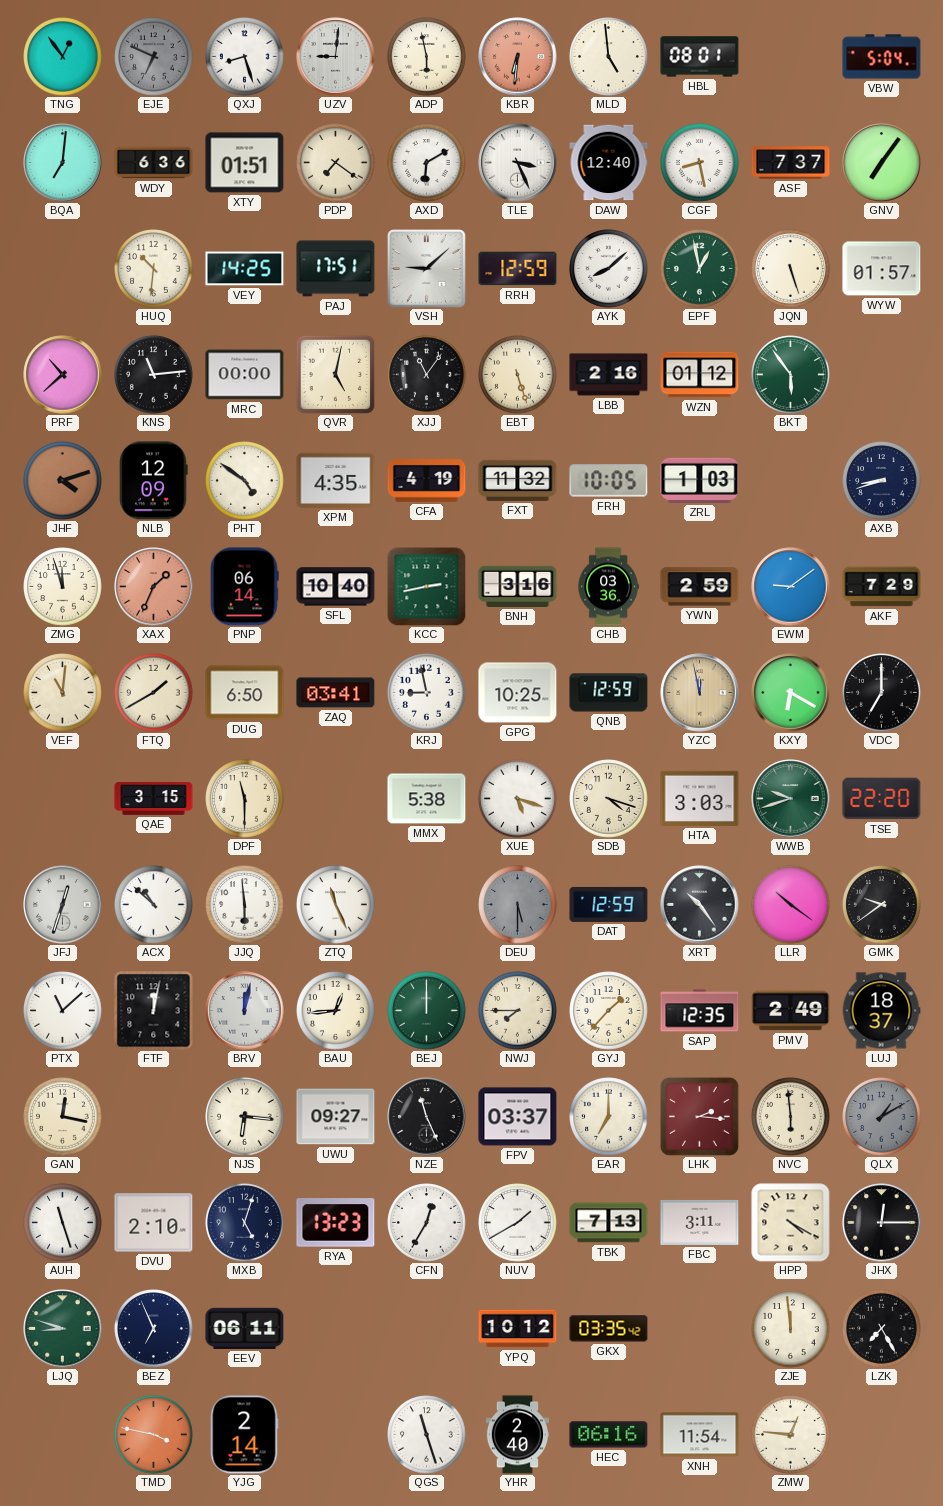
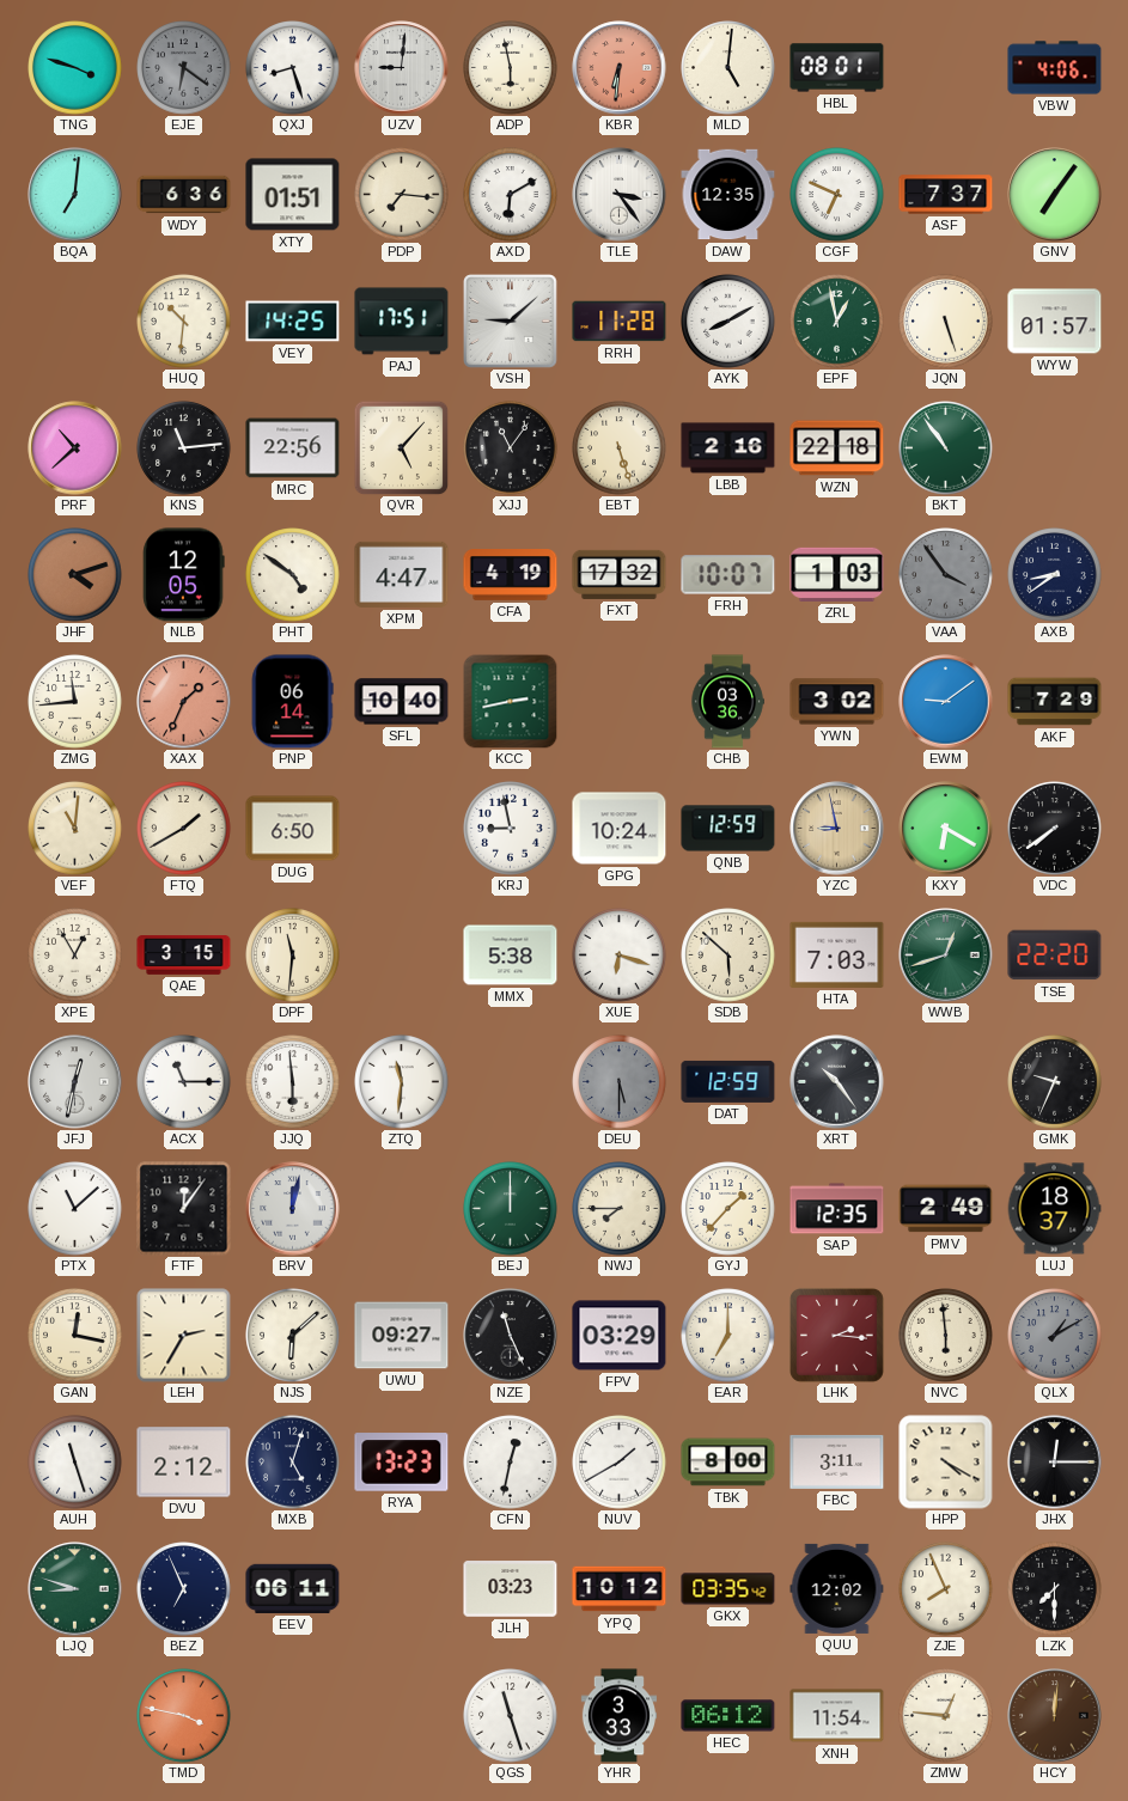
TNG: 12:54 -> 3:48 (75, 68)
EJE: 6:49 -> 6:21 (184, 68)
MLD: 4:59 -> 5:01 (728, 68)
VBW: 5:04 -> 4:06 (1055, 68)
PDP: 7:21 -> 7:16 (402, 195)
TLE: 3:26 -> 3:24 (620, 195)
DAW: 12:40 -> 12:35 (728, 195)
CGF: 8:28 -> 6:49 (837, 195)
RRH: 12:59 -> 11:28 (620, 322)
AYK: 8:08 -> 8:10 (728, 322)
MRC: 00:00 -> 22:56 (293, 448)
QVR: 5:02 -> 5:07 (401, 447)
WZN: 01:12 -> 22:18 (837, 448)
BKT: 5:54 -> 10:54 (946, 448)
NLB: 12:09 -> 12:05 (184, 575)
XPM: 4:35 -> 4:47 (402, 574)
FXT: 11:32 -> 17:32 (620, 574)
FRH: 10:05 -> 10:07 (728, 575)
VAA: none -> 3:54 (946, 575)
AXB: 8:42 -> 8:39 (1055, 575)
ZMG: 11:57 -> 11:44 (75, 702)
BNH: 3:16 -> none (518, 586)
YWN: 2:59 -> 3:02 (837, 702)
ZAQ: 03:41 -> none (336, 693)
GPG: 10:25 -> 10:24 (620, 829)
YZC: 11:58 -> 8:58 (837, 829)
VDC: 7:00 -> 7:39 (1055, 829)
XPE: none -> 12:55 (75, 956)
DPF: 11:30 -> 11:31 (293, 956)
XUE: 5:18 -> 6:18 (620, 956)
SDB: 4:18 -> 5:52 (728, 956)
HTA: 3:03 -> 7:03 (837, 954)
WWB: 9:42 -> 12:42 (946, 956)
JFJ: 12:33 -> 12:32 (75, 1082)
ACX: 10:52 -> 11:15 (184, 1082)
ZTQ: 11:26 -> 11:31 (402, 1082)
LLR: 10:21 -> none (791, 905)
GMK: 9:39 -> 9:34 (1055, 1082)
FTF: 12:02 -> 12:06 (184, 1209)
BAU: 12:44 -> none (336, 1011)
LEH: none -> 2:35 (184, 1336)
NJS: 6:16 -> 6:08 (293, 1336)
FPV: 03:37 -> 03:29 (620, 1336)
DVU: 2:10 -> 2:12 (184, 1463)
CFN: 12:35 -> 12:32 (511, 1463)
TBK: 7:13 -> 8:00 (728, 1463)
JLH: none -> 03:23 (511, 1589)
QUU: none -> 12:02 (837, 1588)
ZJE: 11:59 -> 7:56 (946, 1589)
LZK: 7:25 -> 7:30 (1055, 1589)
YJG: 2:14 -> none (244, 1435)
YHR: 2:40 -> 3:33 (618, 1716)
HEC: 06:16 -> 06:12 (728, 1716)
HCY: none -> 12:01 (1055, 1716)
